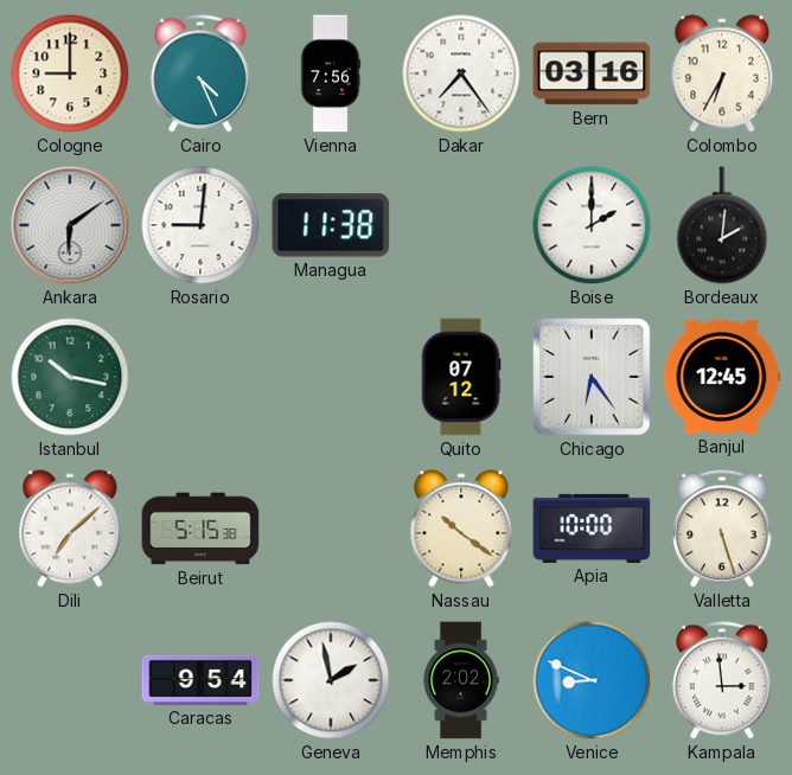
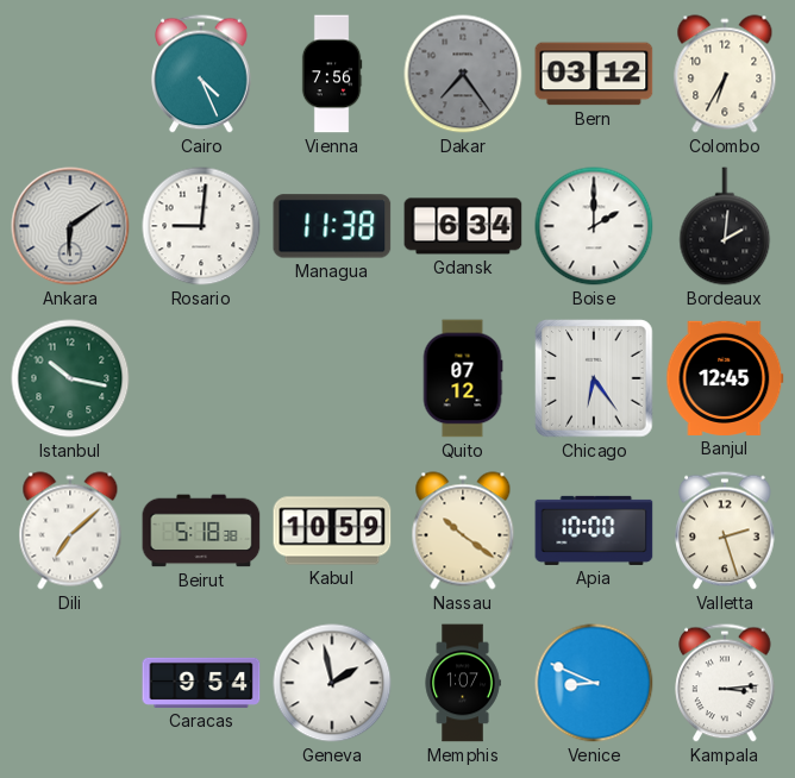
Cologne: 9:00 -> none (70, 73)
Dakar dial: white -> grey (463, 74)
Bern: 03:16 -> 03:12 (594, 74)
Gdansk: none -> 6:34 (463, 226)
Beirut: 5:15 -> 5:18 (201, 531)
Kabul: none -> 10:59 (332, 531)
Valletta: 5:27 -> 2:27 (725, 531)
Memphis: 2:02 -> 1:07 (463, 683)
Kampala: 2:59 -> 3:14 (725, 683)
